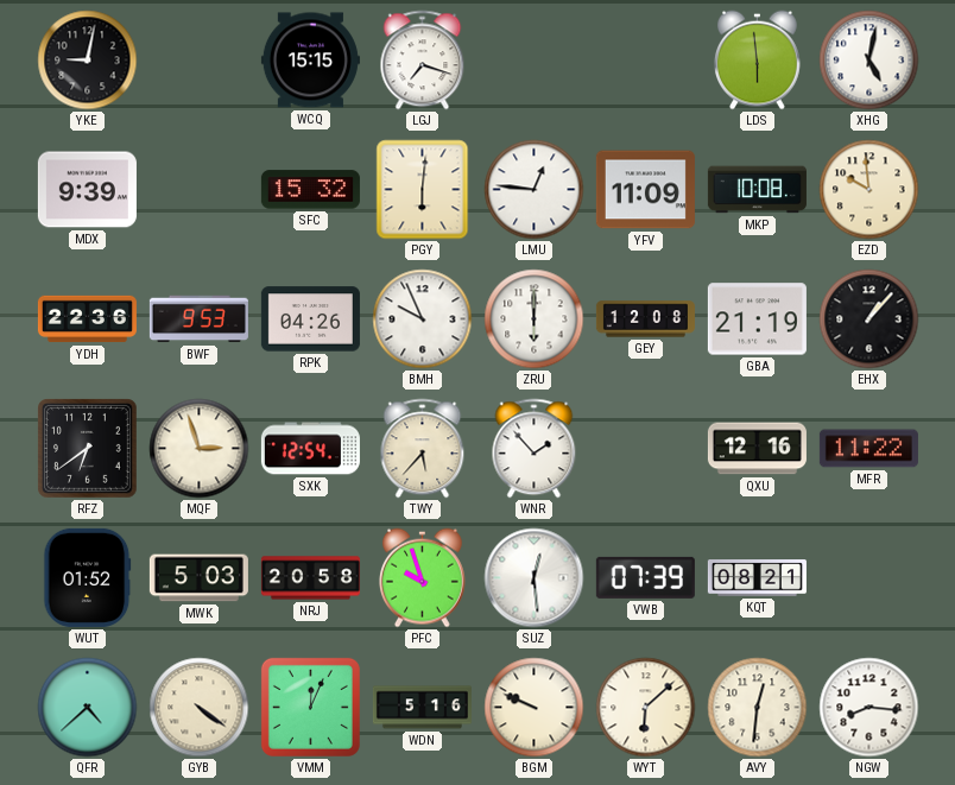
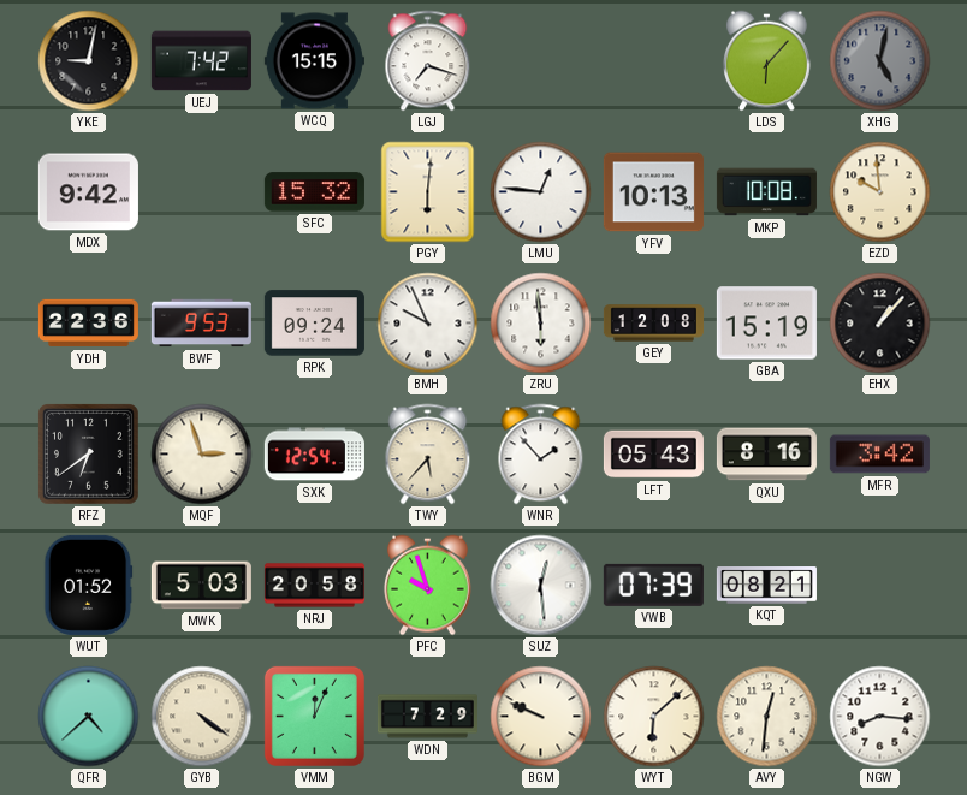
UEJ: none -> 7:42 (201, 61)
LDS: 5:59 -> 6:07 (766, 61)
XHG dial: white -> grey (880, 61)
MDX: 9:39 -> 9:42 (88, 192)
YFV: 11:09 -> 10:13 (653, 192)
RPK: 04:26 -> 09:24 (314, 324)
ZRU: 6:00 -> 5:59 (541, 324)
GBA: 21:19 -> 15:19 (766, 324)
LFT: none -> 05:43 (653, 455)
QXU: 12:16 -> 8:16 (766, 455)
MFR: 11:22 -> 3:42 (879, 455)
WDN: 5:16 -> 7:29 (427, 717)
